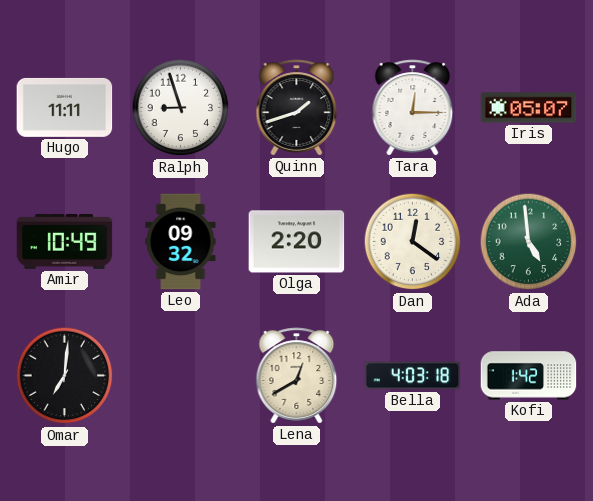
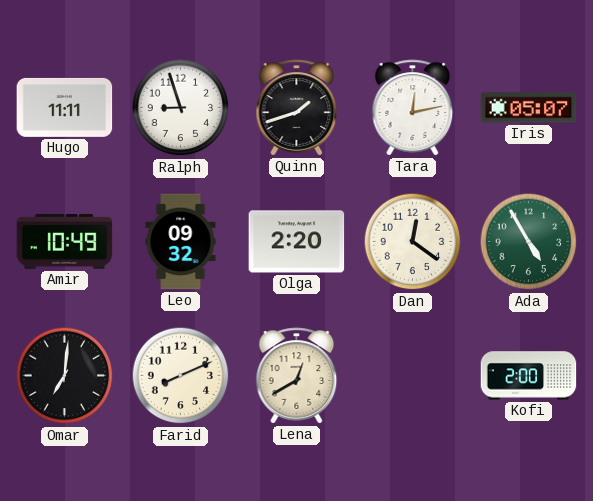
Tara: 12:15 -> 12:13 (413, 108)
Ada: 4:59 -> 4:55 (529, 242)
Farid: none -> 8:11 (181, 376)
Bella: 4:03 -> none (413, 376)
Kofi: 1:42 -> 2:00 (529, 376)
